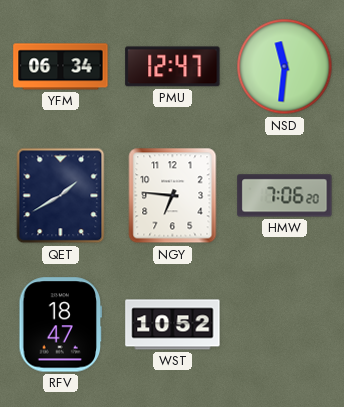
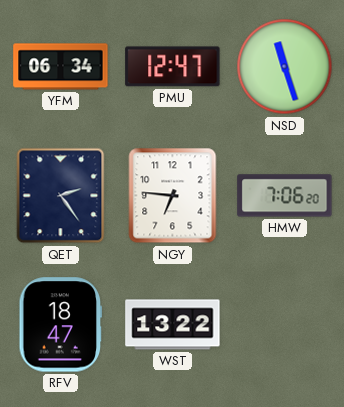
NSD: 11:31 -> 11:27 (285, 67)
QET: 1:40 -> 2:24 (61, 196)
WST: 10:52 -> 13:22 (173, 325)
